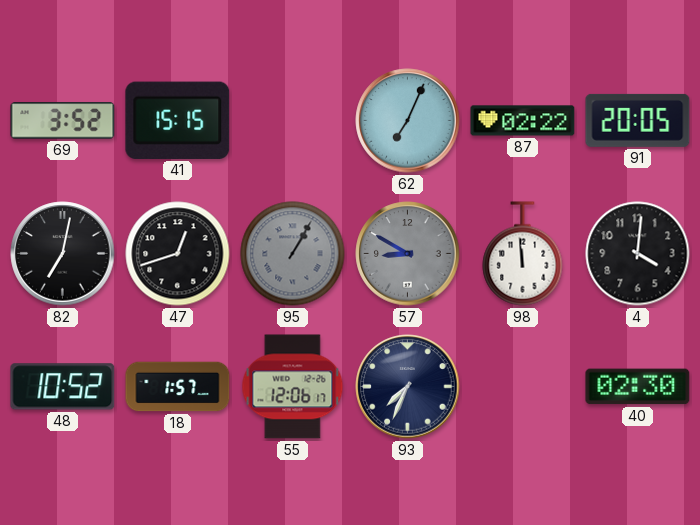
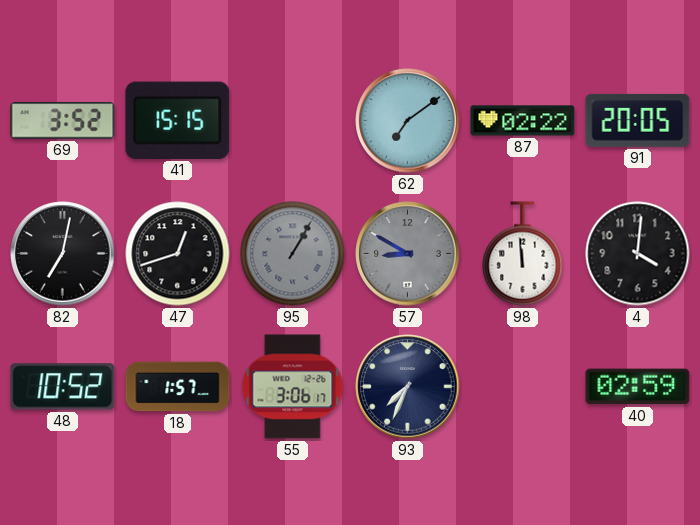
62: 7:04 -> 7:09 (408, 121)
55: 12:06 -> 3:06 (293, 387)
40: 02:30 -> 02:59 (638, 387)
